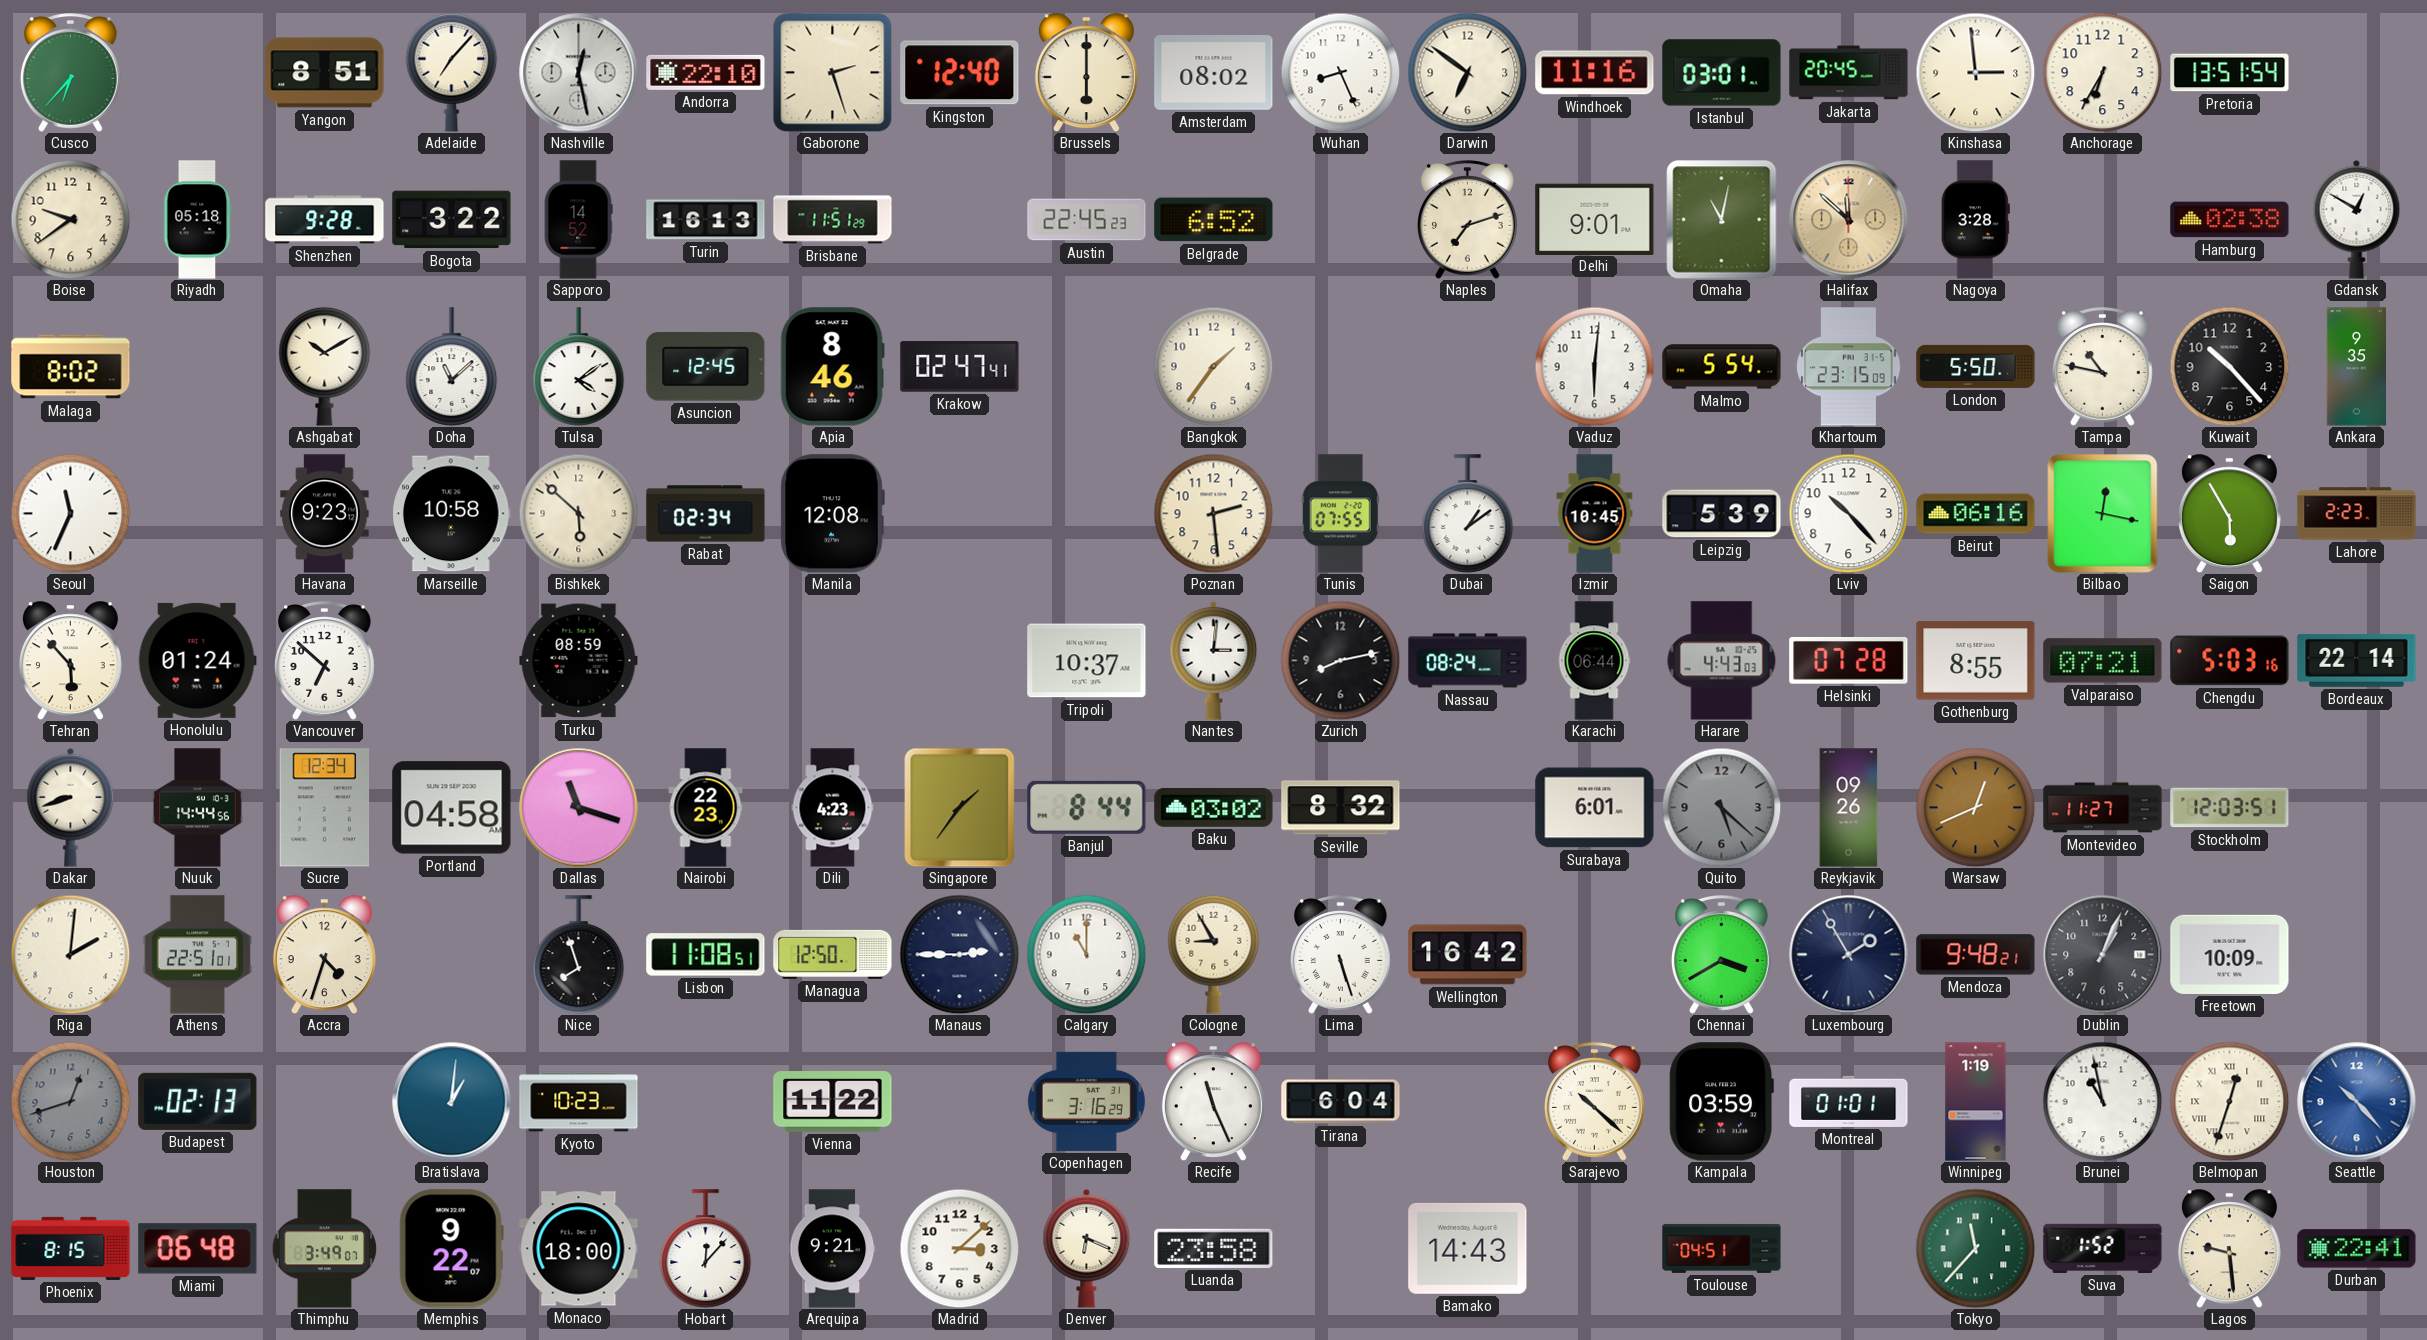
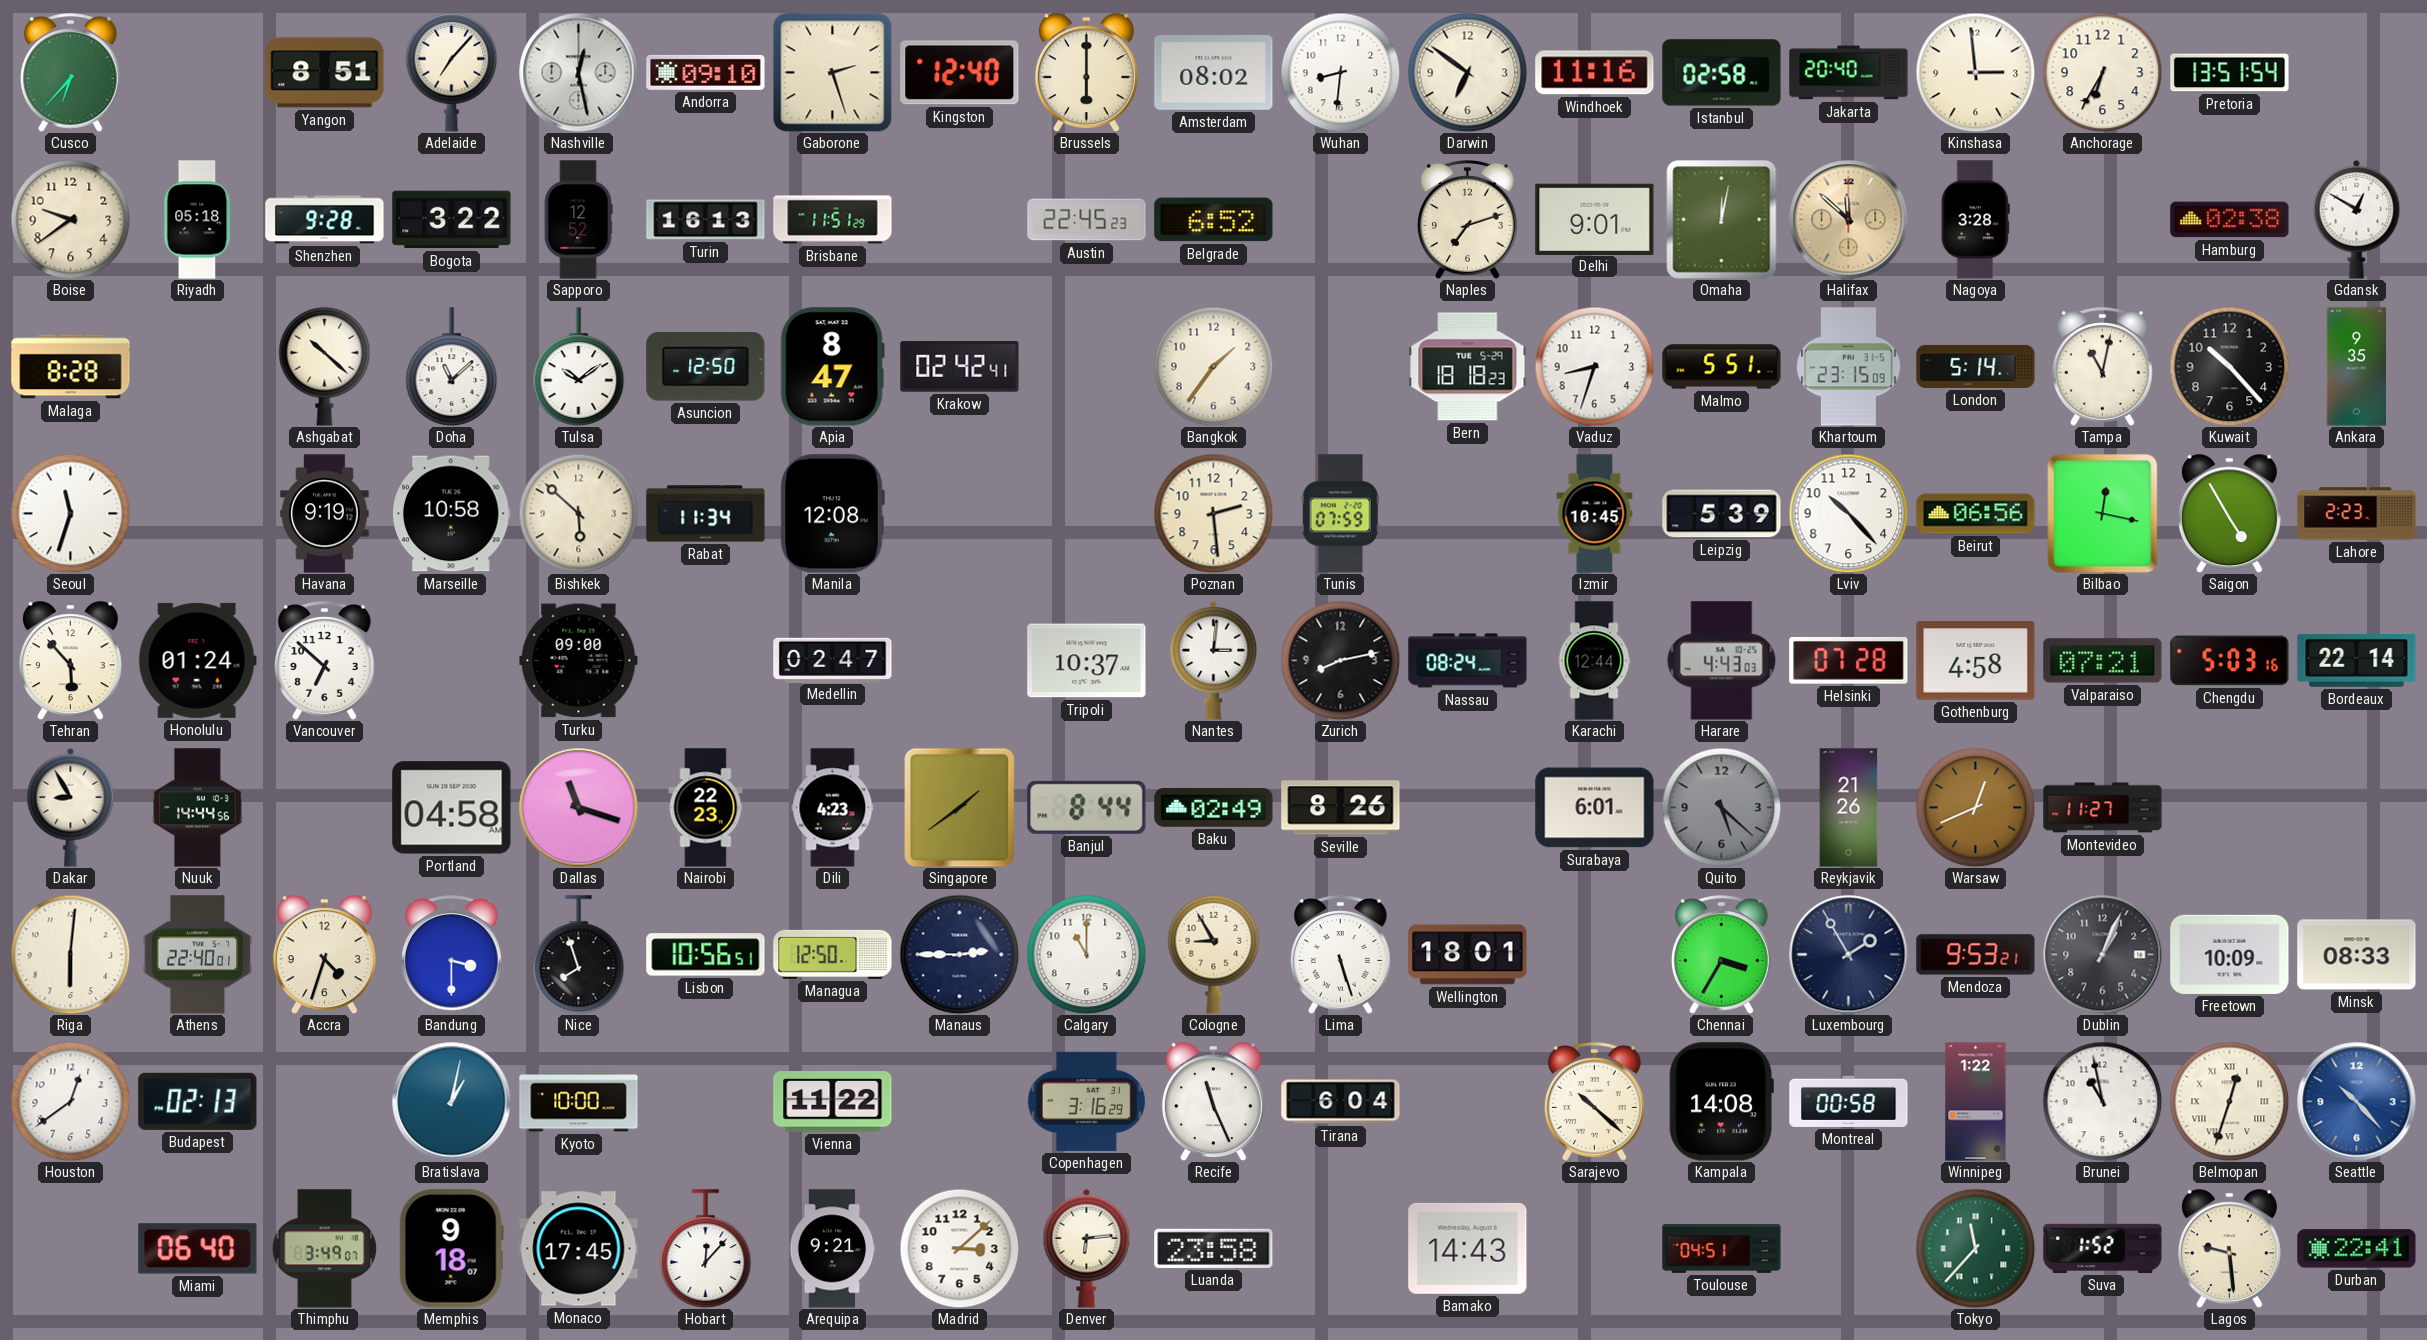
Andorra: 22:10 -> 09:10 (706, 72)
Wuhan: 8:26 -> 8:31 (1340, 72)
Istanbul: 03:01 -> 02:58 (1722, 73)
Jakarta: 20:45 -> 20:40 (1849, 73)
Sapporo: 14:52 -> 12:52 (578, 220)
Omaha: 11:02 -> 12:02 (1722, 220)
Malaga: 8:02 -> 8:28 (71, 367)
Ashgabat: 10:10 -> 10:22 (325, 366)
Tulsa: 4:09 -> 10:09 (579, 367)
Asuncion: 12:45 -> 12:50 (706, 367)
Apia: 8:46 -> 8:47 (832, 367)
Krakow: 02:47 -> 02:42 (960, 367)
Bern: none -> 18:18 (1468, 367)
Vaduz: 6:01 -> 8:33 (1594, 366)
Malmo: 5:54 -> 5:51 (1722, 367)
London: 5:50 -> 5:14 (1976, 366)
Tampa: 10:47 -> 11:02 (2102, 367)
Seoul: 11:34 -> 11:33 (70, 513)
Havana: 9:23 -> 9:19 (325, 514)
Rabat: 02:34 -> 11:34 (706, 514)
Tunis: 07:55 -> 07:59 (1340, 514)
Dubai: 1:09 -> none (1468, 514)
Beirut: 06:16 -> 06:56 (1976, 514)
Saigon: 5:55 -> 4:55 (2229, 514)
Turku: 08:59 -> 09:00 (579, 661)
Medellin: none -> 02:47 (833, 660)
Karachi: 06:44 -> 12:44 (1594, 661)
Gothenburg: 8:55 -> 4:58 (1976, 661)
Dakar: 8:42 -> 8:55 (71, 807)
Sucre: 12:34 -> none (325, 808)
Singapore: 1:36 -> 1:39 (960, 807)
Baku: 03:02 -> 02:49 (1214, 807)
Seville: 8:32 -> 8:26 (1341, 808)
Reykjavik: 09:26 -> 21:26 (1849, 808)
Stockholm: 12:03 -> none (2230, 808)
Riga: 2:01 -> 6:01 (70, 954)
Athens: 22:51 -> 22:40 (198, 955)
Bandung: none -> 3:30 (451, 955)
Lisbon: 11:08 -> 10:56 (706, 955)
Wellington: 16:42 -> 18:01 (1468, 955)
Chennai: 3:40 -> 3:35 (1721, 955)
Mendoza: 9:48 -> 9:53 (1976, 955)
Minsk: none -> 08:33 (2357, 955)
Houston: 12:42 -> 12:39 (70, 1101)
Houston dial: grey -> white (70, 1101)
Bratislava: 1:01 -> 1:02 (452, 1102)
Kyoto: 10:23 -> 10:00 (579, 1102)
Kampala: 03:59 -> 14:08 (1721, 1102)
Montreal: 01:01 -> 00:58 (1849, 1101)
Winnipeg: 1:19 -> 1:22 (1976, 1102)
Phoenix: 8:15 -> none (71, 1248)
Miami: 06:48 -> 06:40 (198, 1249)
Memphis: 9:22 -> 9:18 (451, 1249)
Monaco: 18:00 -> 17:45 (579, 1249)
Denver: 6:19 -> 6:14 (1087, 1248)
